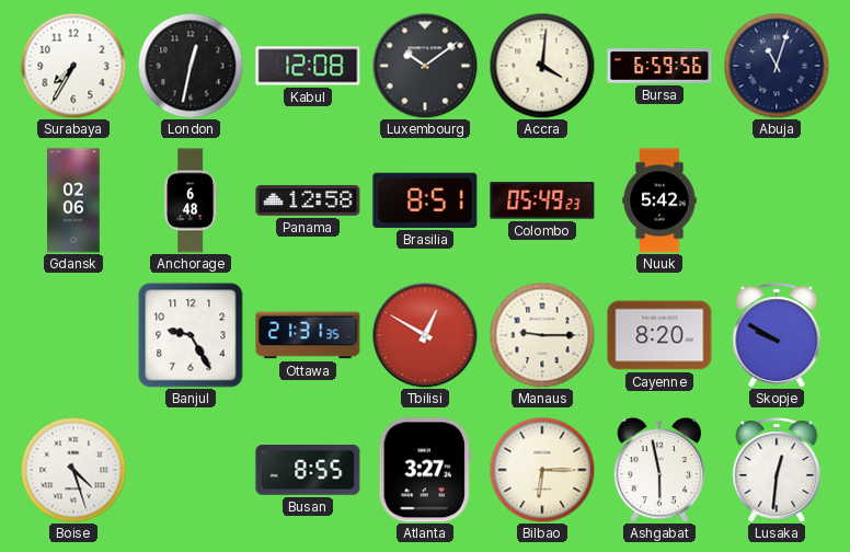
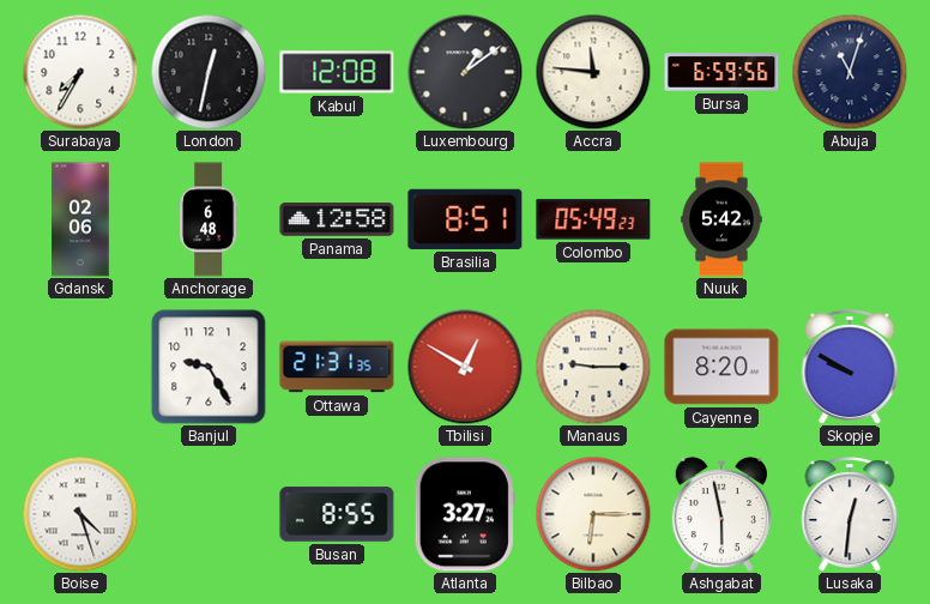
Luxembourg: 10:09 -> 1:09 (465, 72)
Accra: 4:01 -> 11:46 (593, 72)
